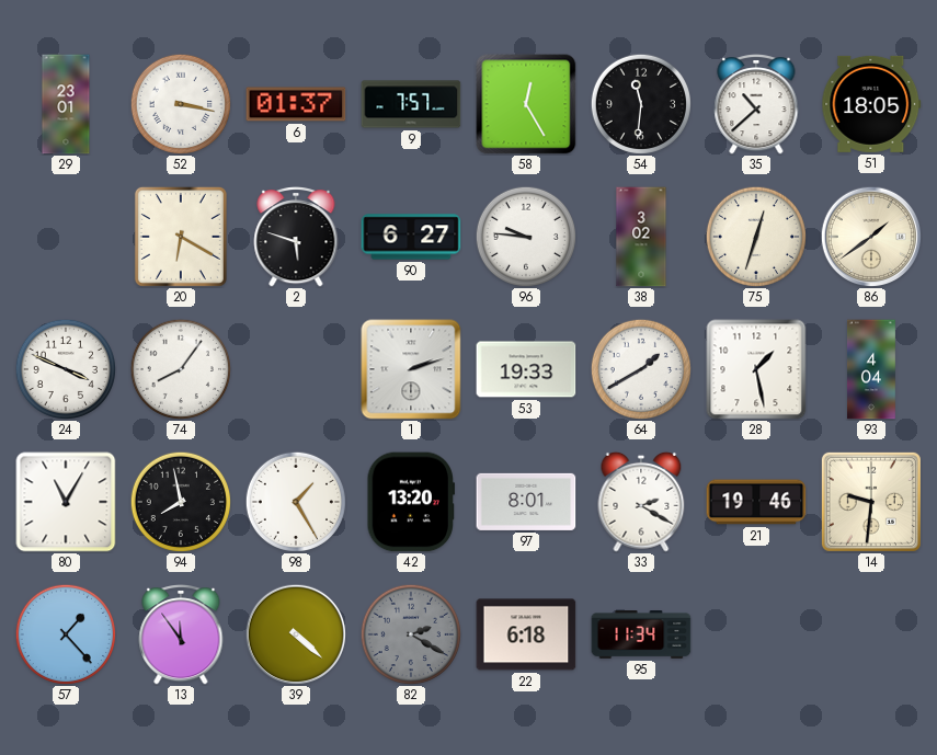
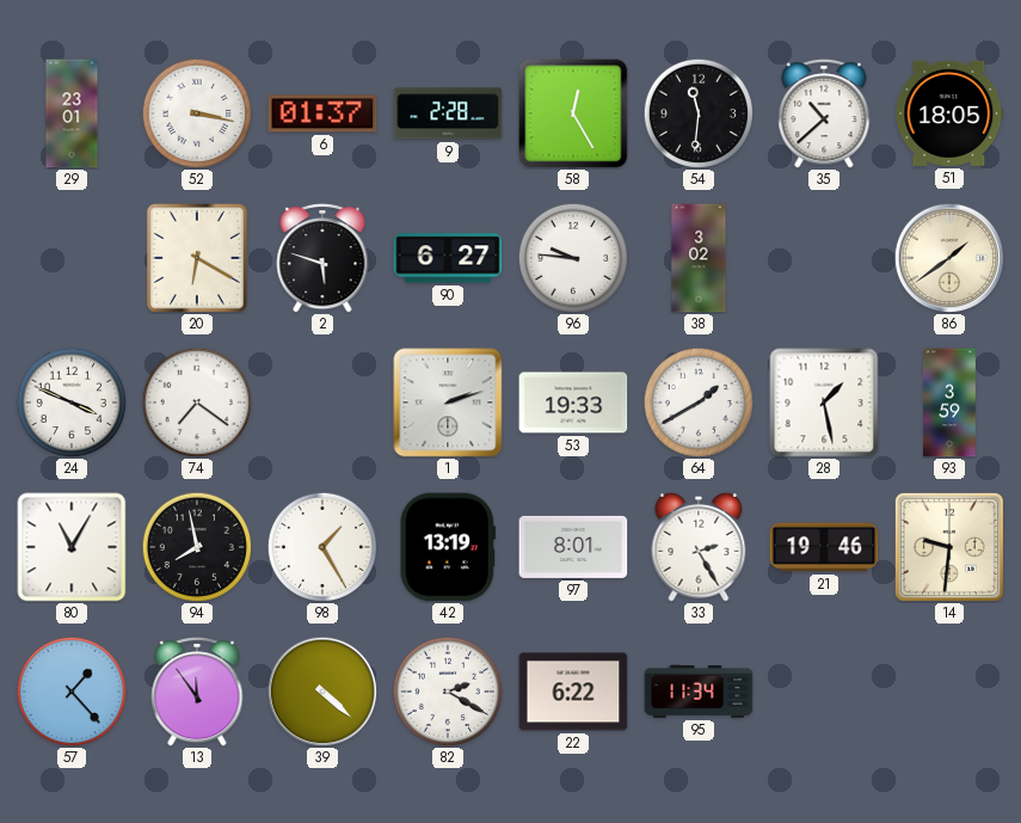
9: 7:57 -> 2:28 (448, 113)
75: 12:33 -> none (755, 236)
74: 8:06 -> 7:21 (196, 401)
93: 4:04 -> 3:59 (951, 403)
42: 13:20 -> 13:19 (448, 547)
33: 2:20 -> 2:25 (699, 547)
82 dial: grey -> white (447, 690)
22: 6:18 -> 6:22 (573, 692)
